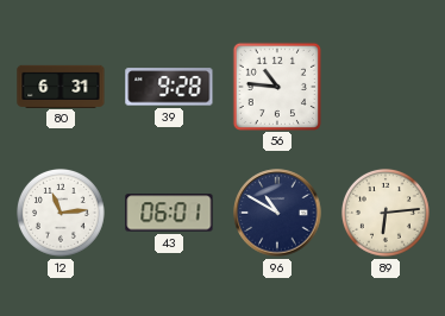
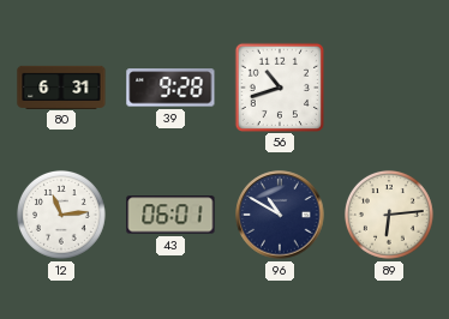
56: 10:46 -> 10:42 (279, 86)
